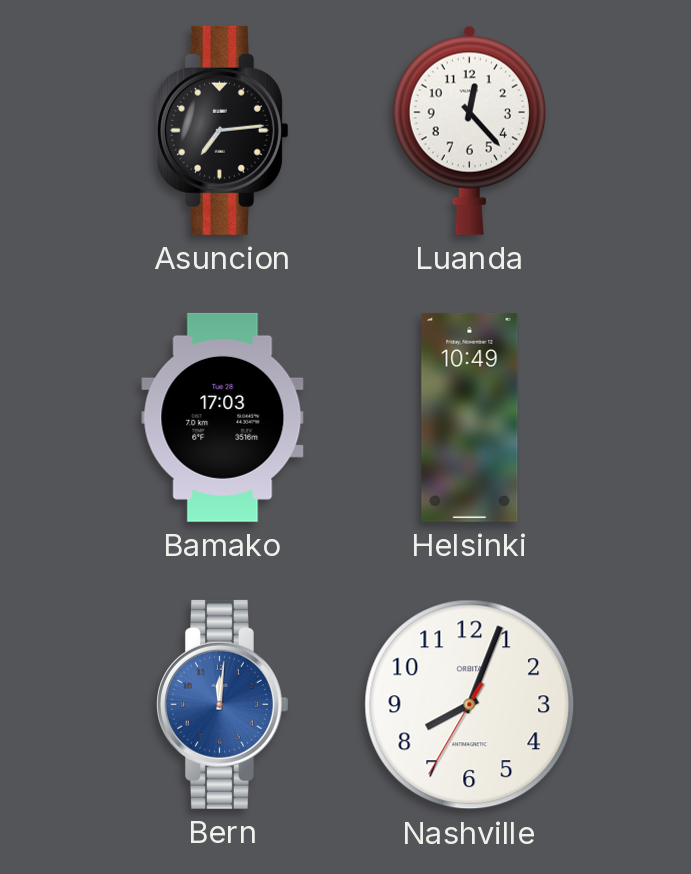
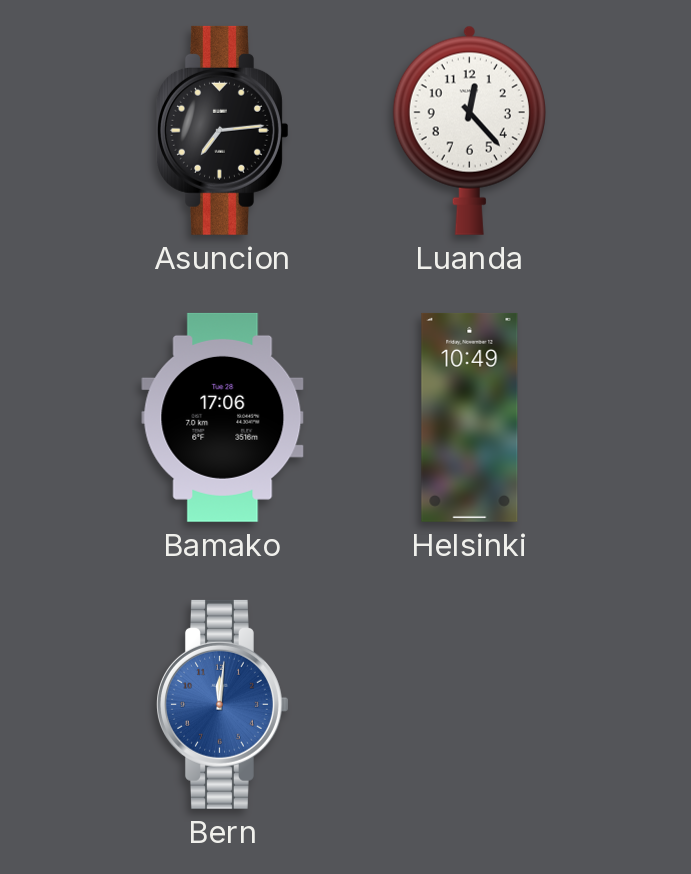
Bamako: 17:03 -> 17:06 (223, 417)
Nashville: 8:03 -> none (470, 705)
